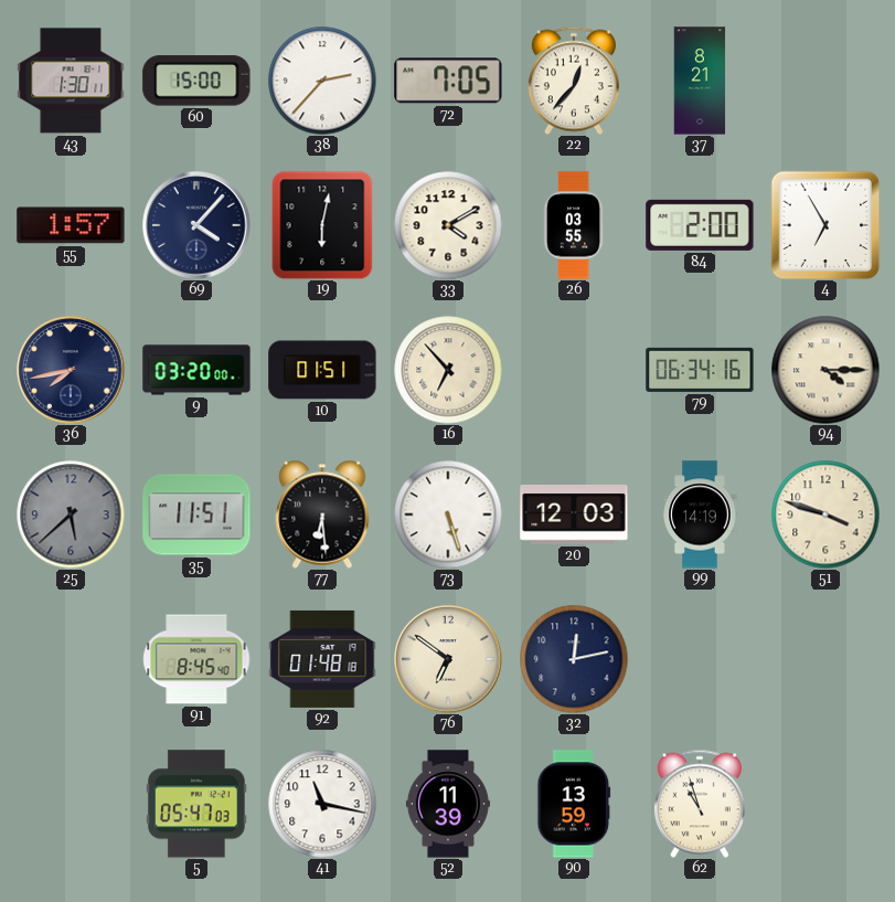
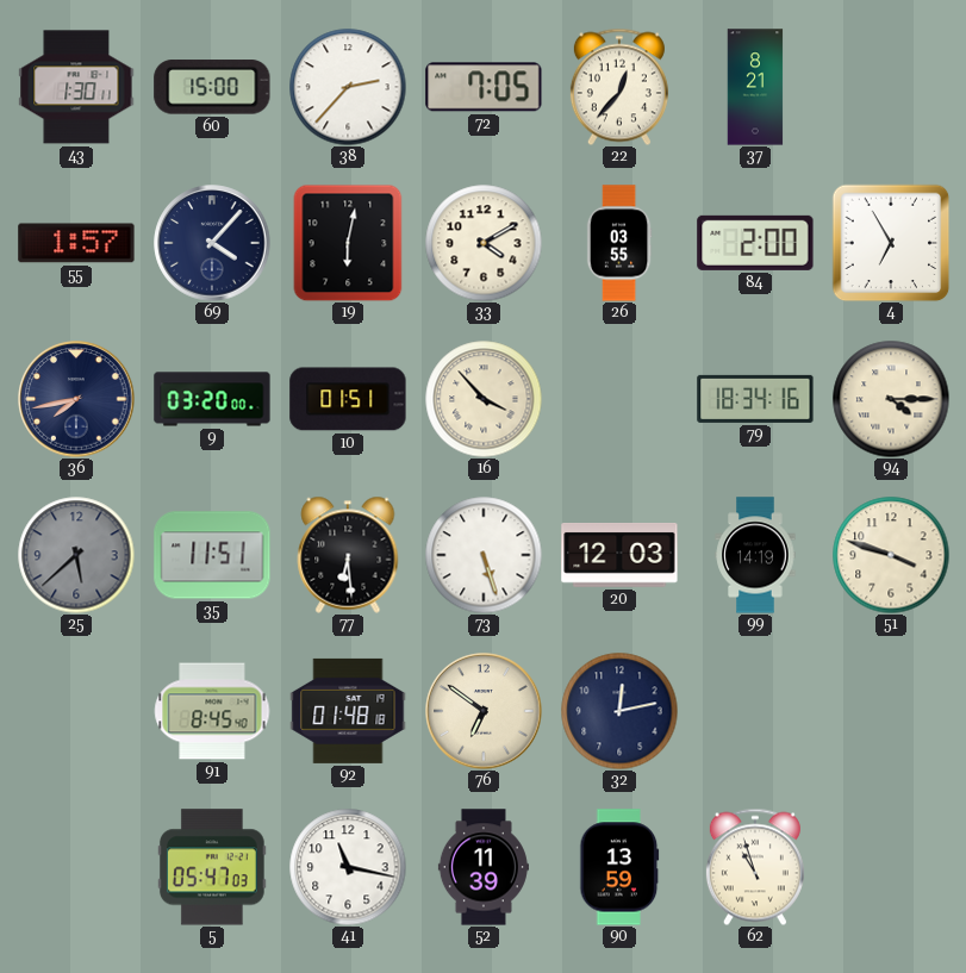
16: 6:53 -> 3:53 (484, 399)
79: 06:34 -> 18:34 (755, 399)
